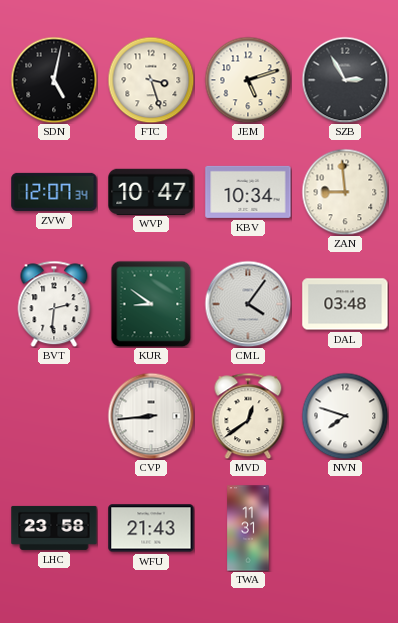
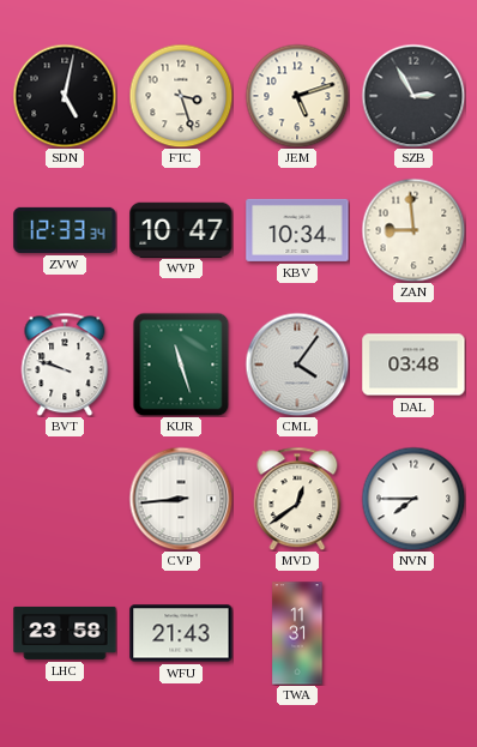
ZVW: 12:07 -> 12:33 (65, 230)
BVT: 2:31 -> 9:48 (65, 365)
KUR: 8:51 -> 11:27 (181, 365)
NVN: 7:48 -> 7:45 (413, 499)
